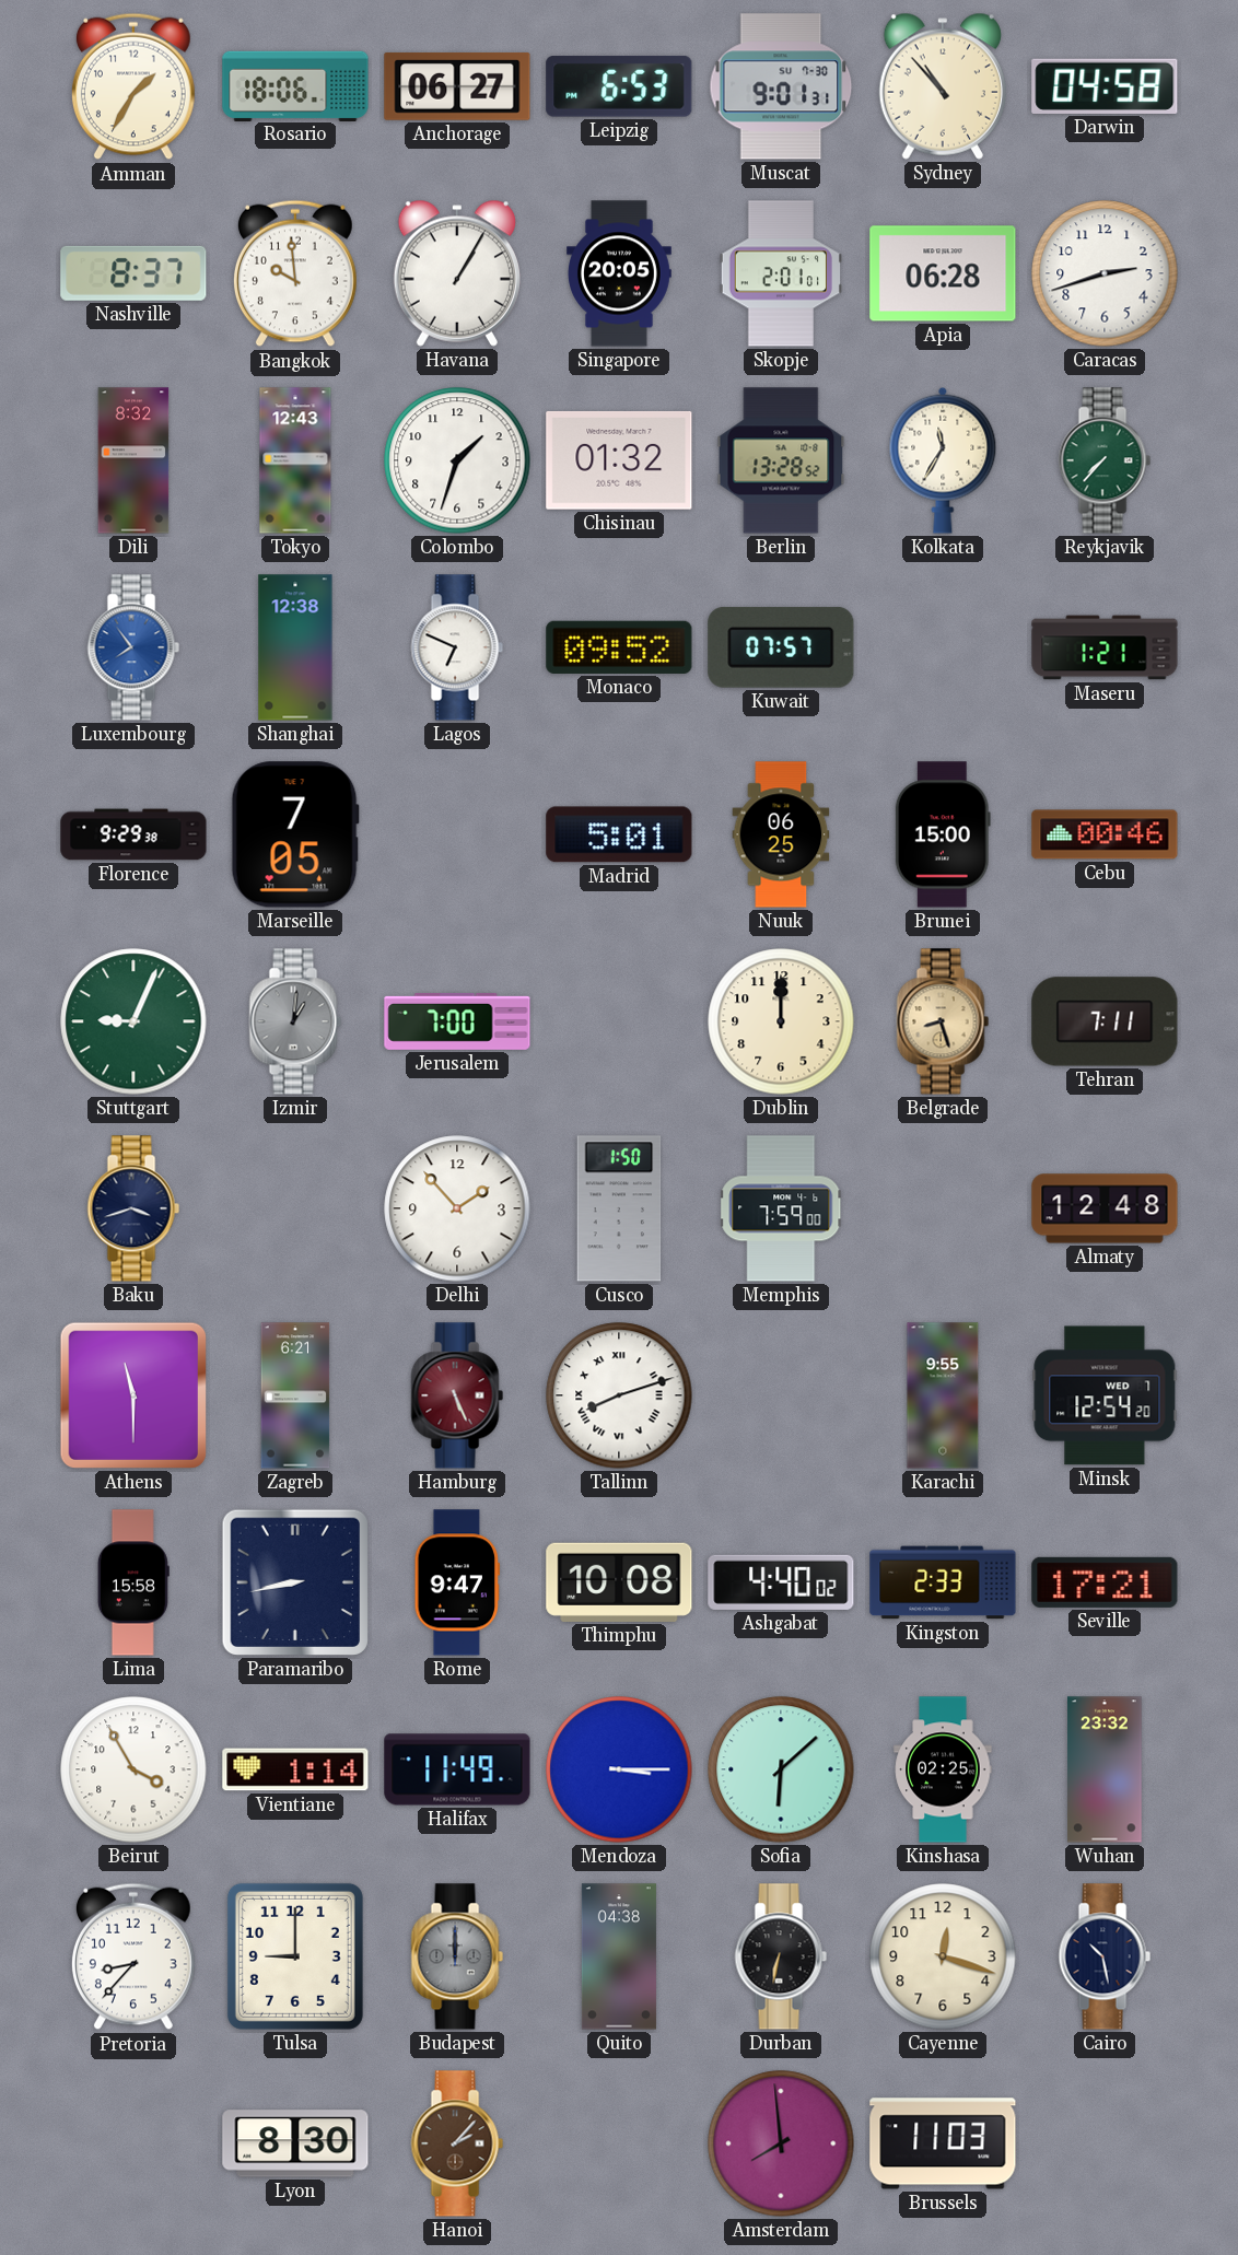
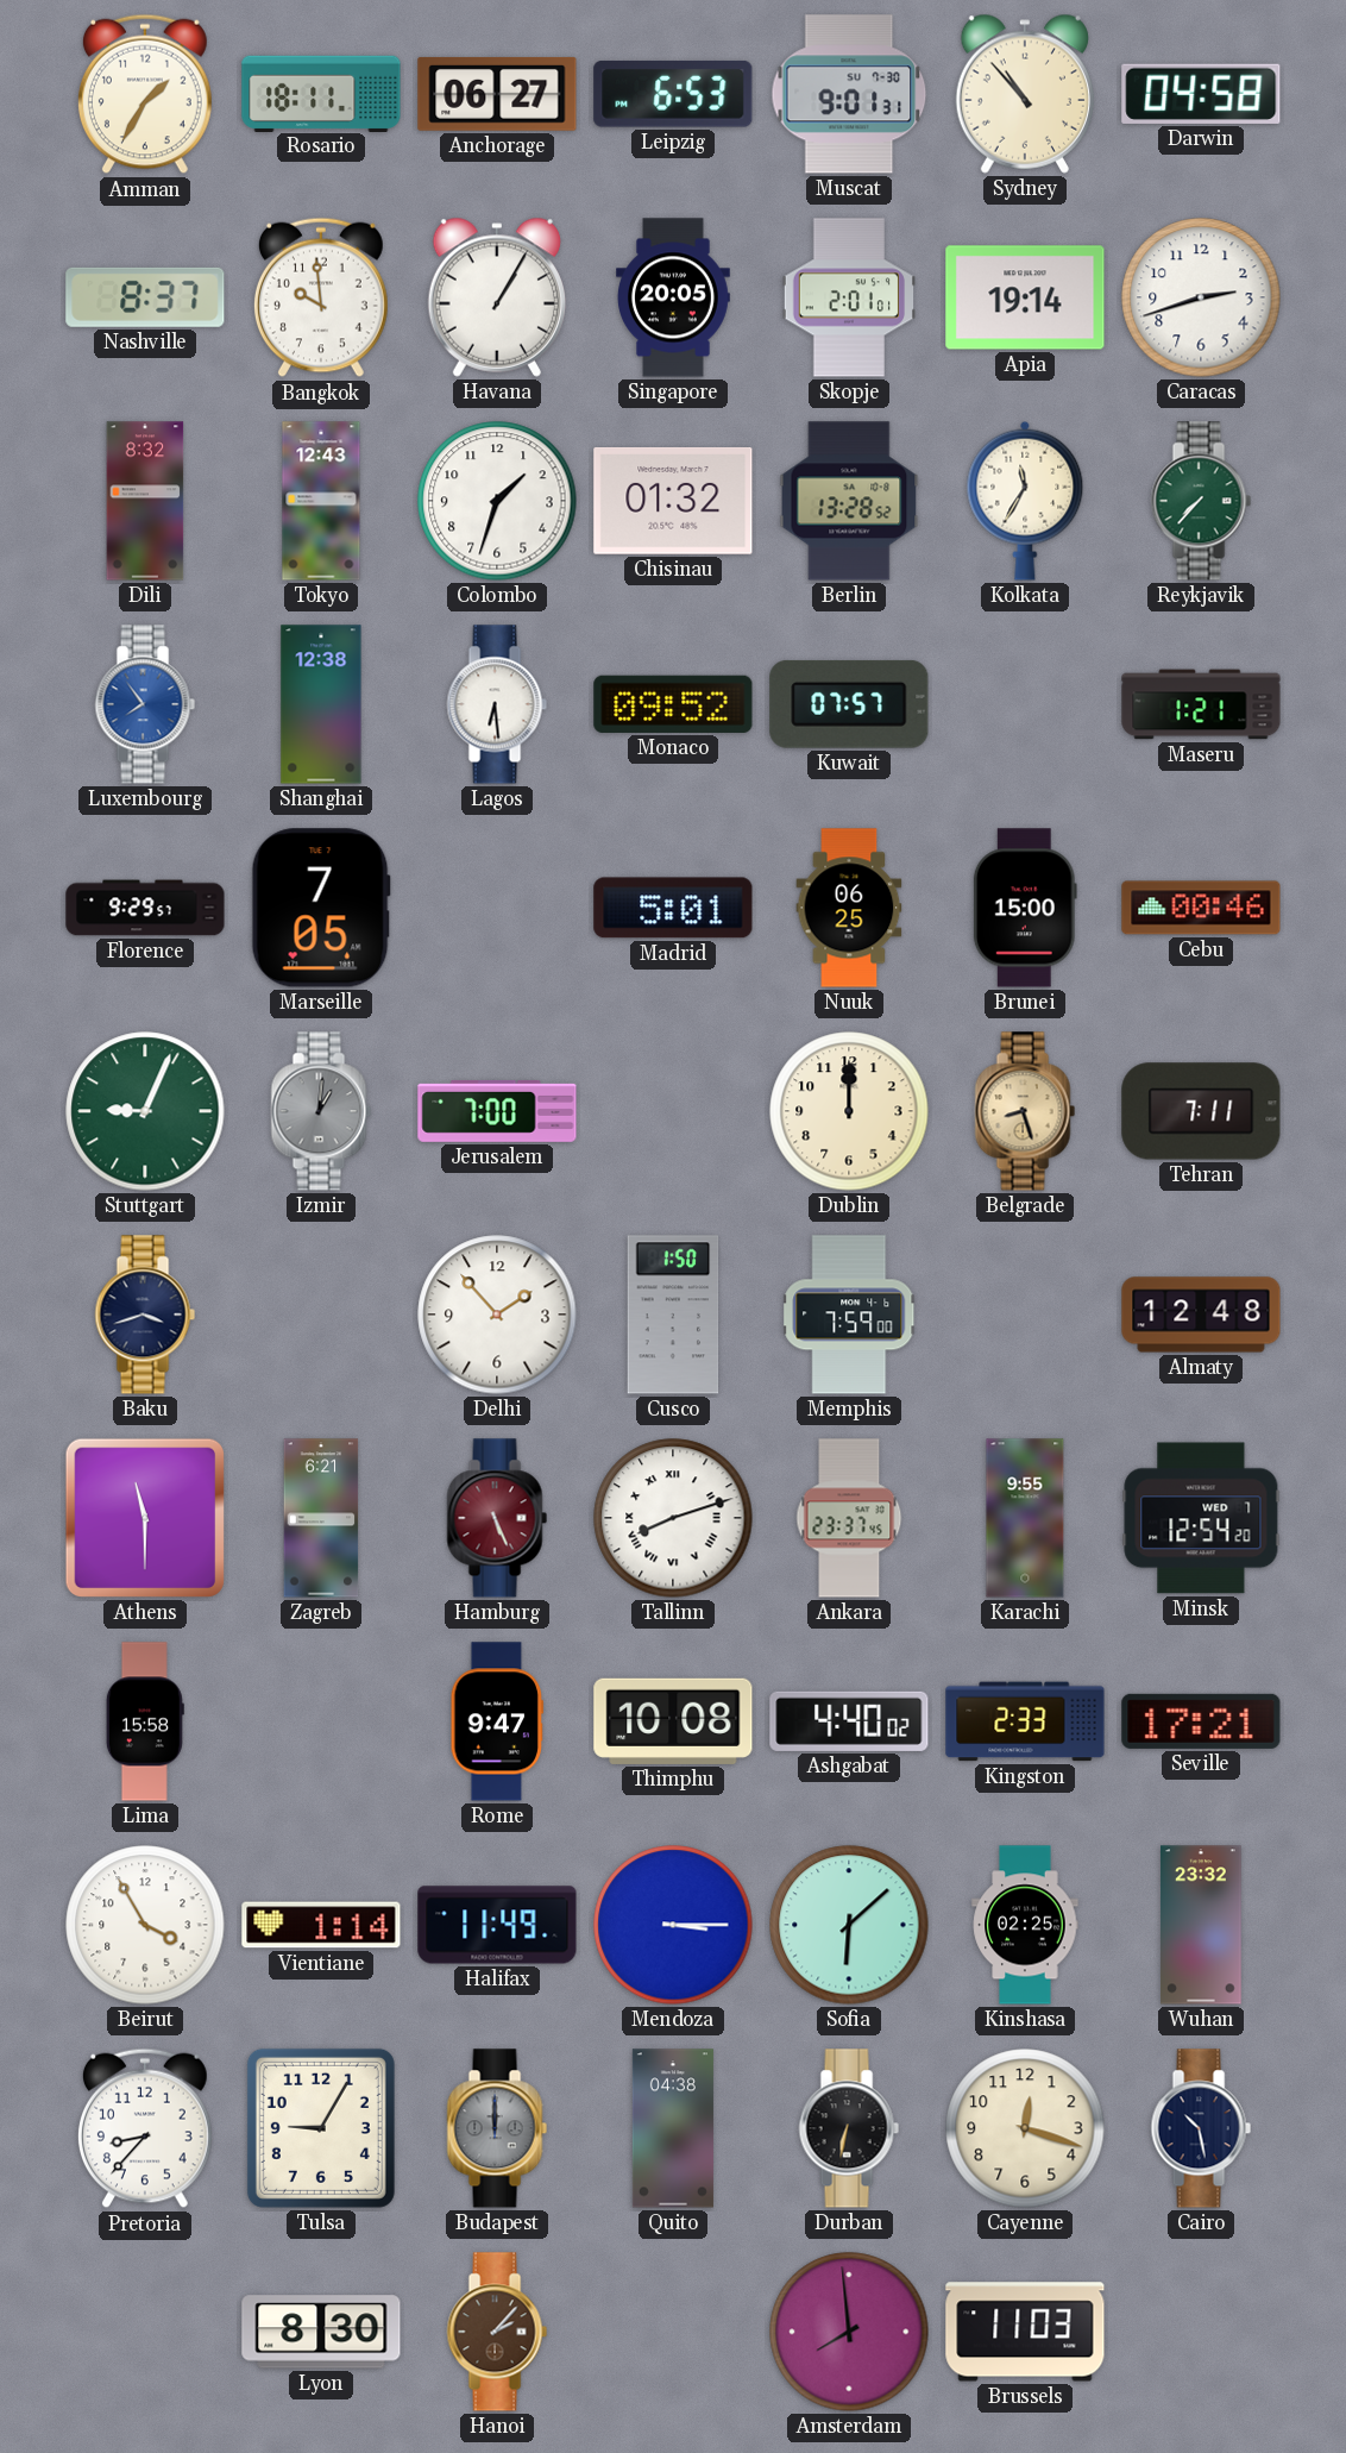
Rosario: 18:06 -> 18:11 (321, 93)
Apia: 06:28 -> 19:14 (1025, 297)
Lagos: 6:49 -> 6:29 (497, 704)
Florence: 9:29:38 -> 9:29:57 (145, 908)
Ankara: none -> 23:37 (849, 1518)
Paramaribo: 8:43 -> none (295, 1582)
Tulsa: 9:00 -> 9:05 (321, 2128)
